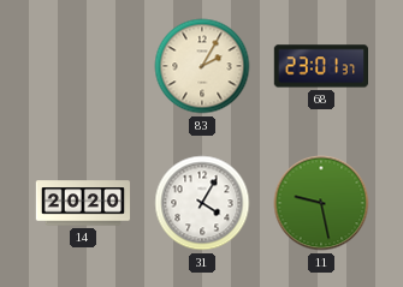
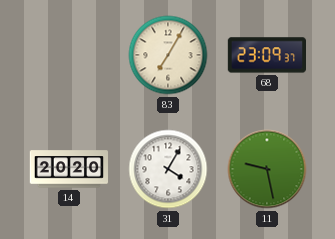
83: 2:05 -> 7:05 (168, 55)
68: 23:01 -> 23:09 (266, 55)
